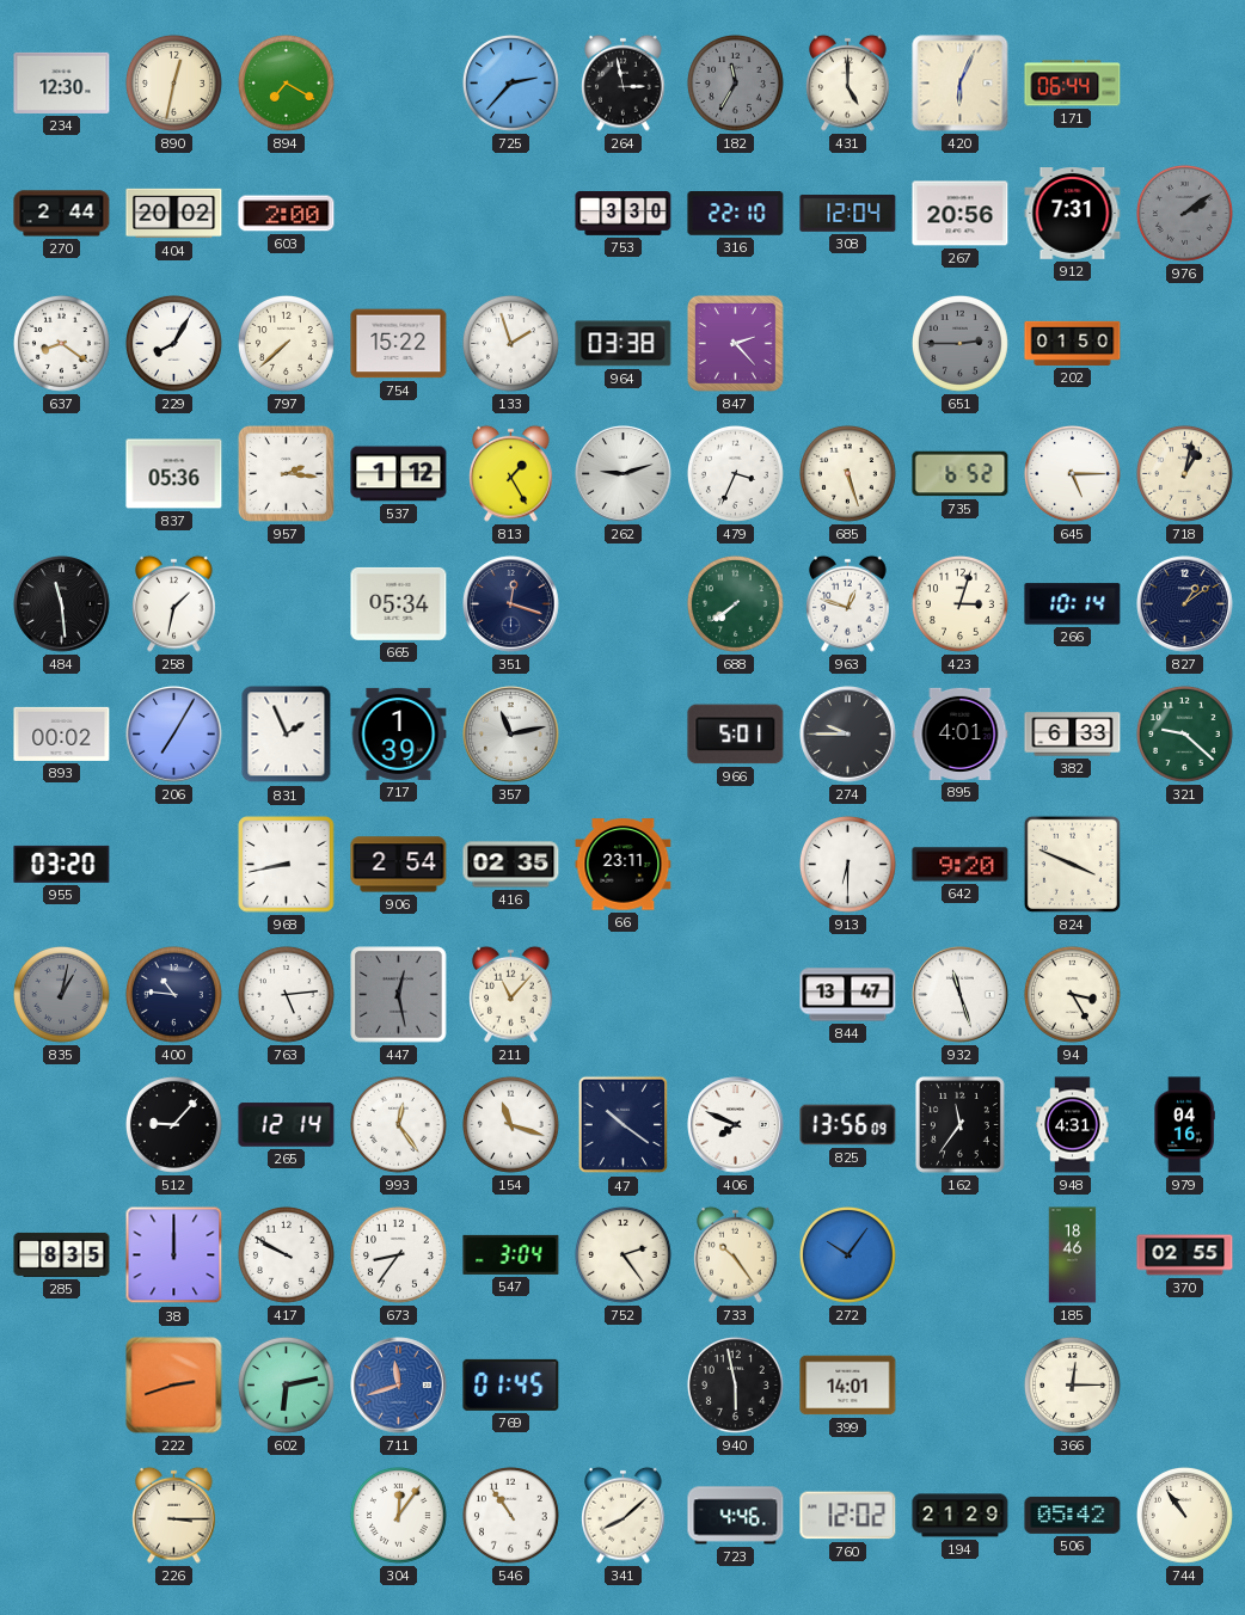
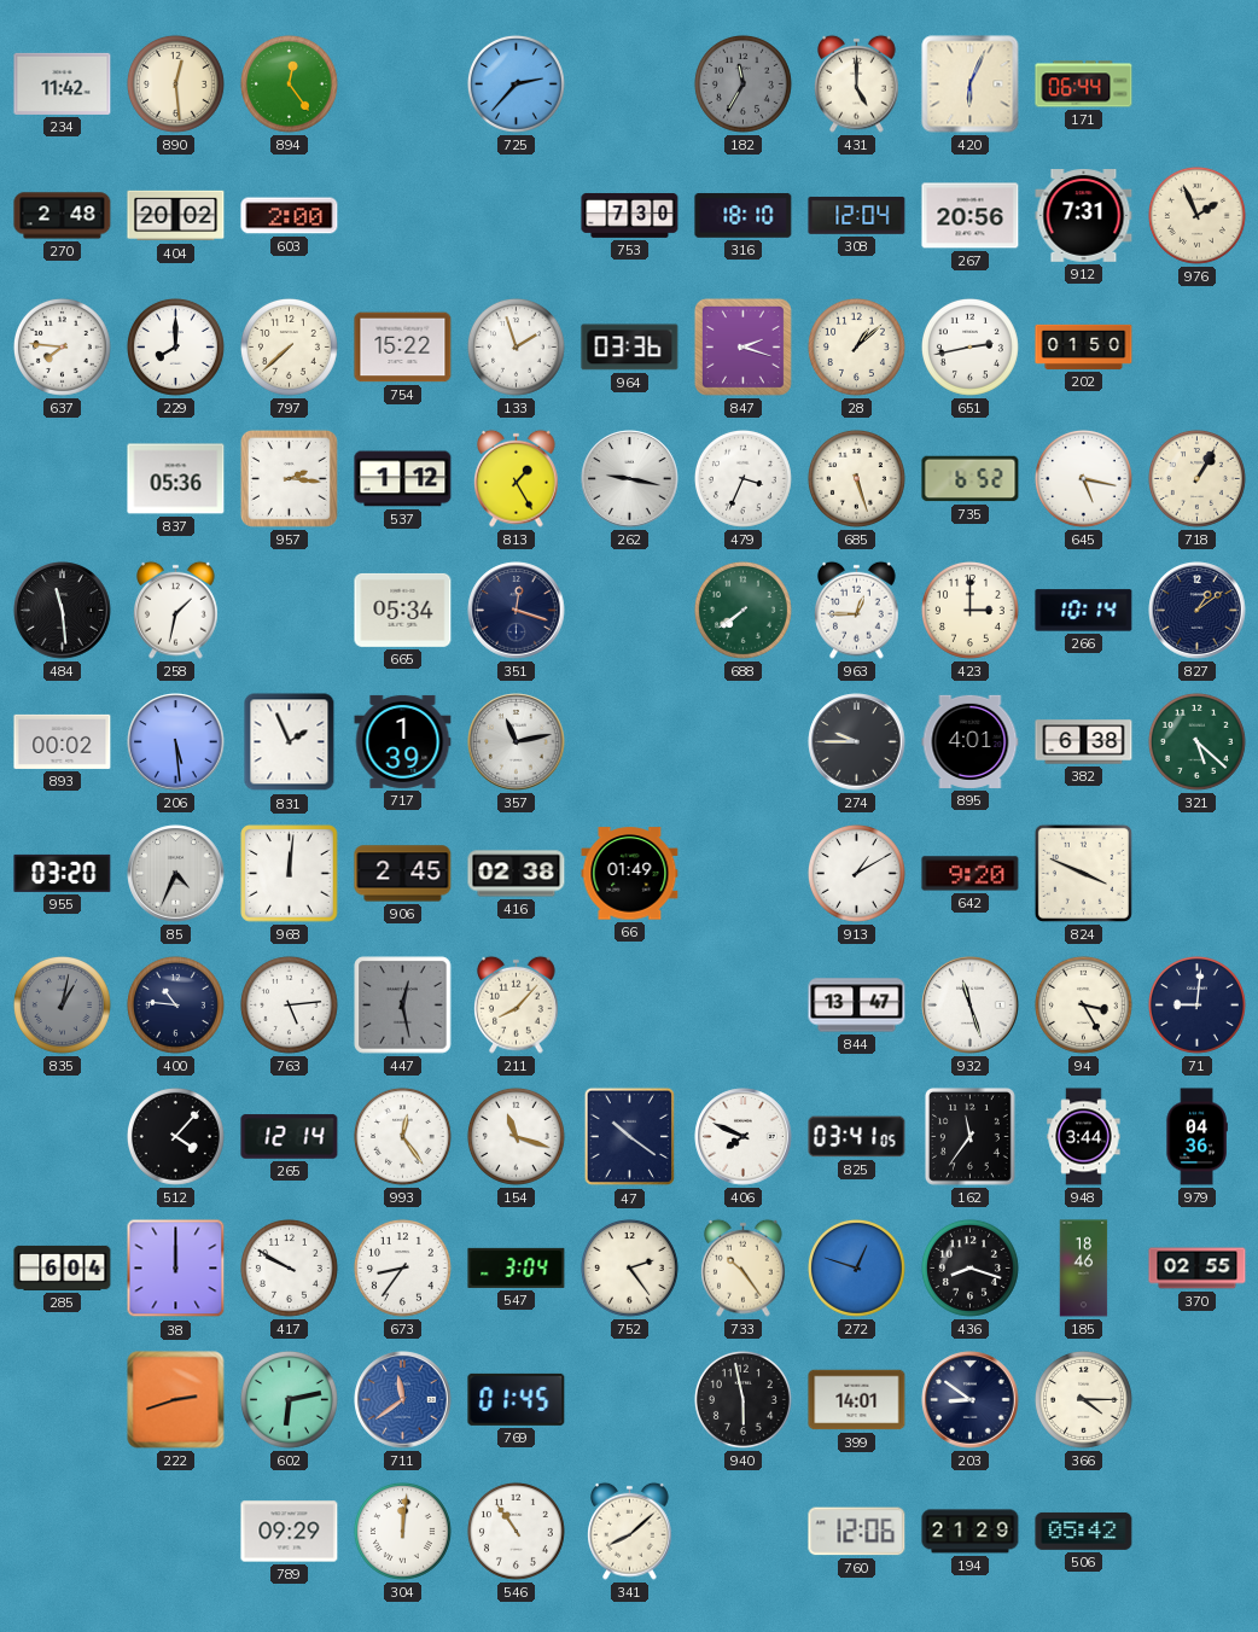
234: 12:30 -> 11:42 (63, 83)
890: 12:32 -> 12:29 (175, 83)
894: 7:20 -> 12:24 (289, 83)
264: 2:58 -> none (624, 82)
270: 2:44 -> 2:48 (63, 216)
753: 3:30 -> 7:30 (630, 215)
316: 22:10 -> 18:10 (744, 215)
976: 2:09 -> 1:56 (1196, 215)
976 dial: grey -> cream (1196, 215)
637: 8:21 -> 7:46 (62, 346)
229: 8:05 -> 8:00 (175, 346)
964: 03:38 -> 03:36 (630, 348)
847: 2:23 -> 2:18 (742, 346)
28: none -> 1:08 (856, 346)
651: 2:45 -> 2:43 (969, 346)
651 dial: grey -> white (969, 346)
262: 9:12 -> 9:17 (630, 479)
645: 5:15 -> 5:17 (1083, 478)
718: 1:02 -> 1:05 (1196, 478)
963: 12:48 -> 12:45 (857, 610)
423: 3:03 -> 3:00 (969, 610)
206: 7:05 -> 5:29 (176, 742)
966: 5:01 -> none (736, 735)
382: 6:33 -> 6:38 (1084, 742)
321: 9:22 -> 5:22 (1196, 741)
85: none -> 4:34 (176, 874)
968: 8:43 -> 12:01 (290, 874)
906: 2:54 -> 2:45 (403, 874)
416: 02:35 -> 02:38 (517, 874)
66: 23:11 -> 01:49 (630, 874)
913: 6:30 -> 1:10 (856, 873)
211: 11:07 -> 8:07 (517, 1004)
71: none -> 9:01 (1196, 1004)
512: 9:07 -> 4:07 (175, 1136)
825: 13:56 -> 03:41 (857, 1137)
948: 4:31 -> 3:44 (1084, 1137)
979: 04:16 -> 04:36 (1196, 1137)
285: 8:35 -> 6:04 (63, 1267)
272: 10:06 -> 12:48 (856, 1267)
436: none -> 8:18 (969, 1267)
711: 11:42 -> 11:39 (403, 1400)
203: none -> 8:51 (971, 1400)
366: 12:15 -> 4:15 (1083, 1399)
226: 3:15 -> none (174, 1515)
789: none -> 09:29 (290, 1532)
304: 12:06 -> 12:01 (402, 1531)
723: 4:46 -> none (736, 1516)
760: 12:02 -> 12:06 (857, 1532)
744: 10:54 -> none (1184, 1515)
